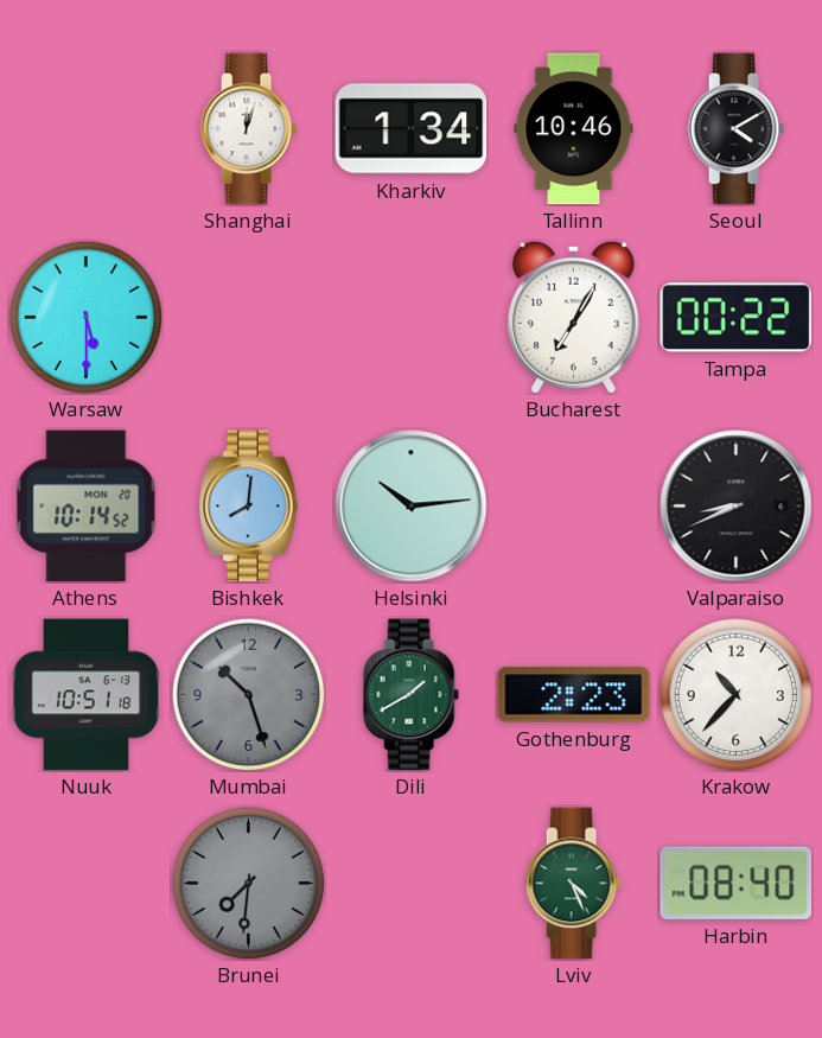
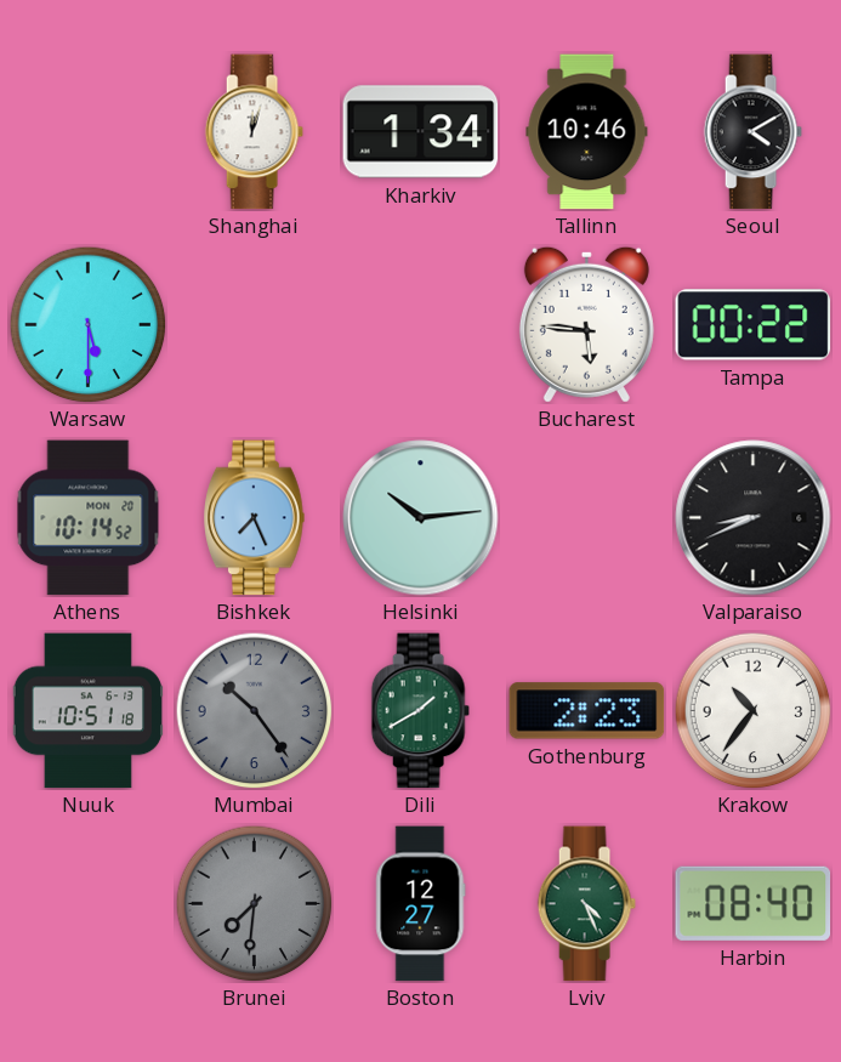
Bucharest: 7:05 -> 5:46 (586, 324)
Bishkek: 8:01 -> 7:26 (255, 518)
Mumbai: 10:27 -> 10:24 (254, 710)
Krakow: 10:37 -> 10:36 (752, 710)
Boston: none -> 12:27 (421, 904)
